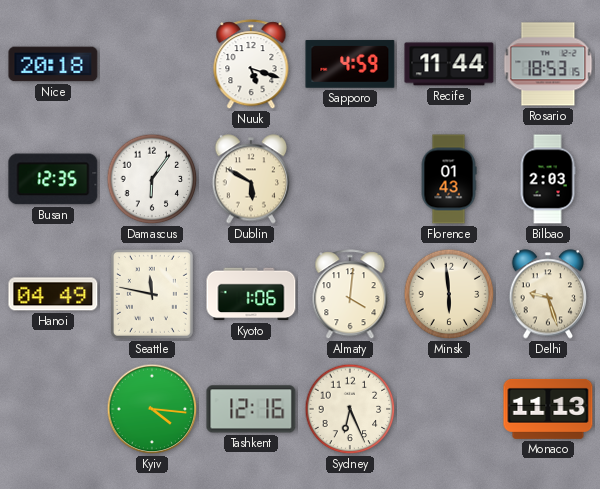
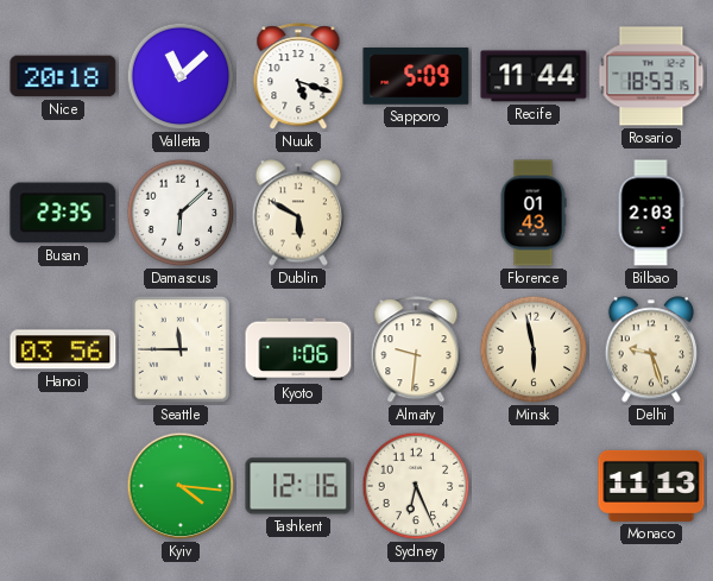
Valletta: none -> 11:08 (181, 76)
Sapporo: 4:59 -> 5:09 (416, 76)
Busan: 12:35 -> 23:35 (63, 213)
Damascus: 6:06 -> 6:08 (181, 213)
Hanoi: 04:49 -> 03:56 (63, 349)
Seattle: 11:47 -> 11:45 (181, 349)
Almaty: 4:01 -> 9:31 (416, 351)
Minsk: 5:59 -> 5:58 (534, 349)
